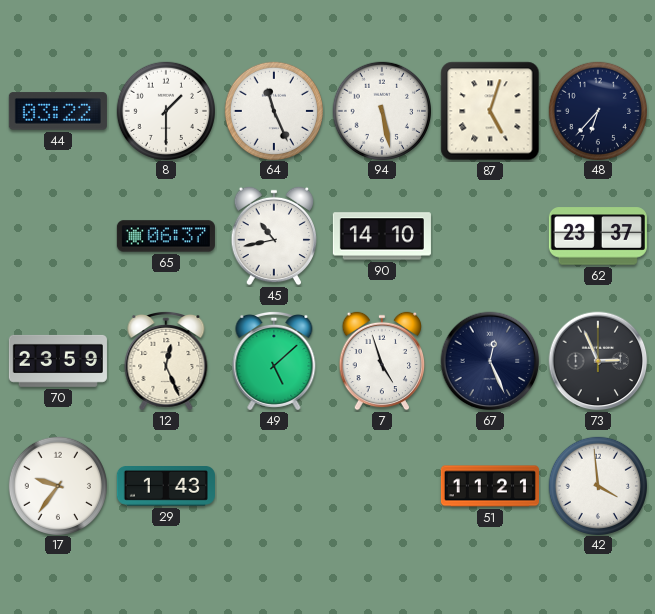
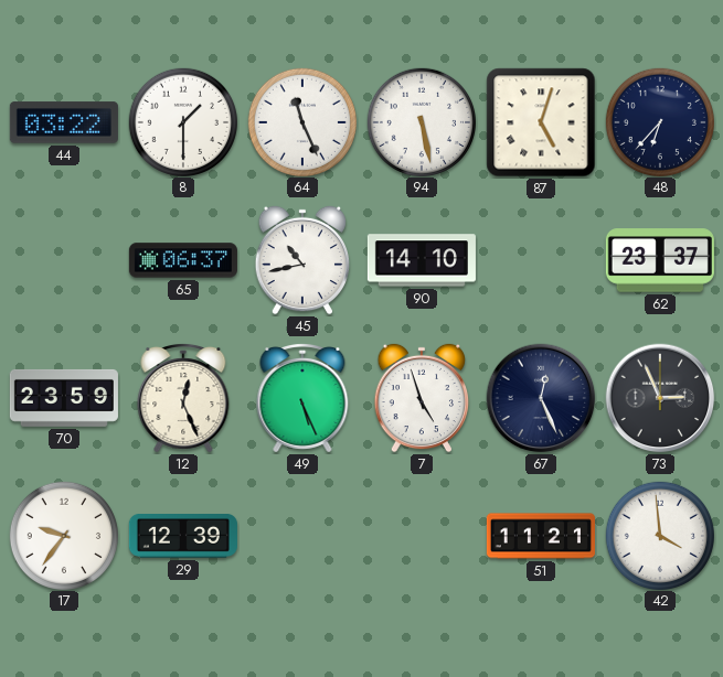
49: 5:08 -> 5:26 (302, 398)
29: 1:43 -> 12:39 (183, 537)
